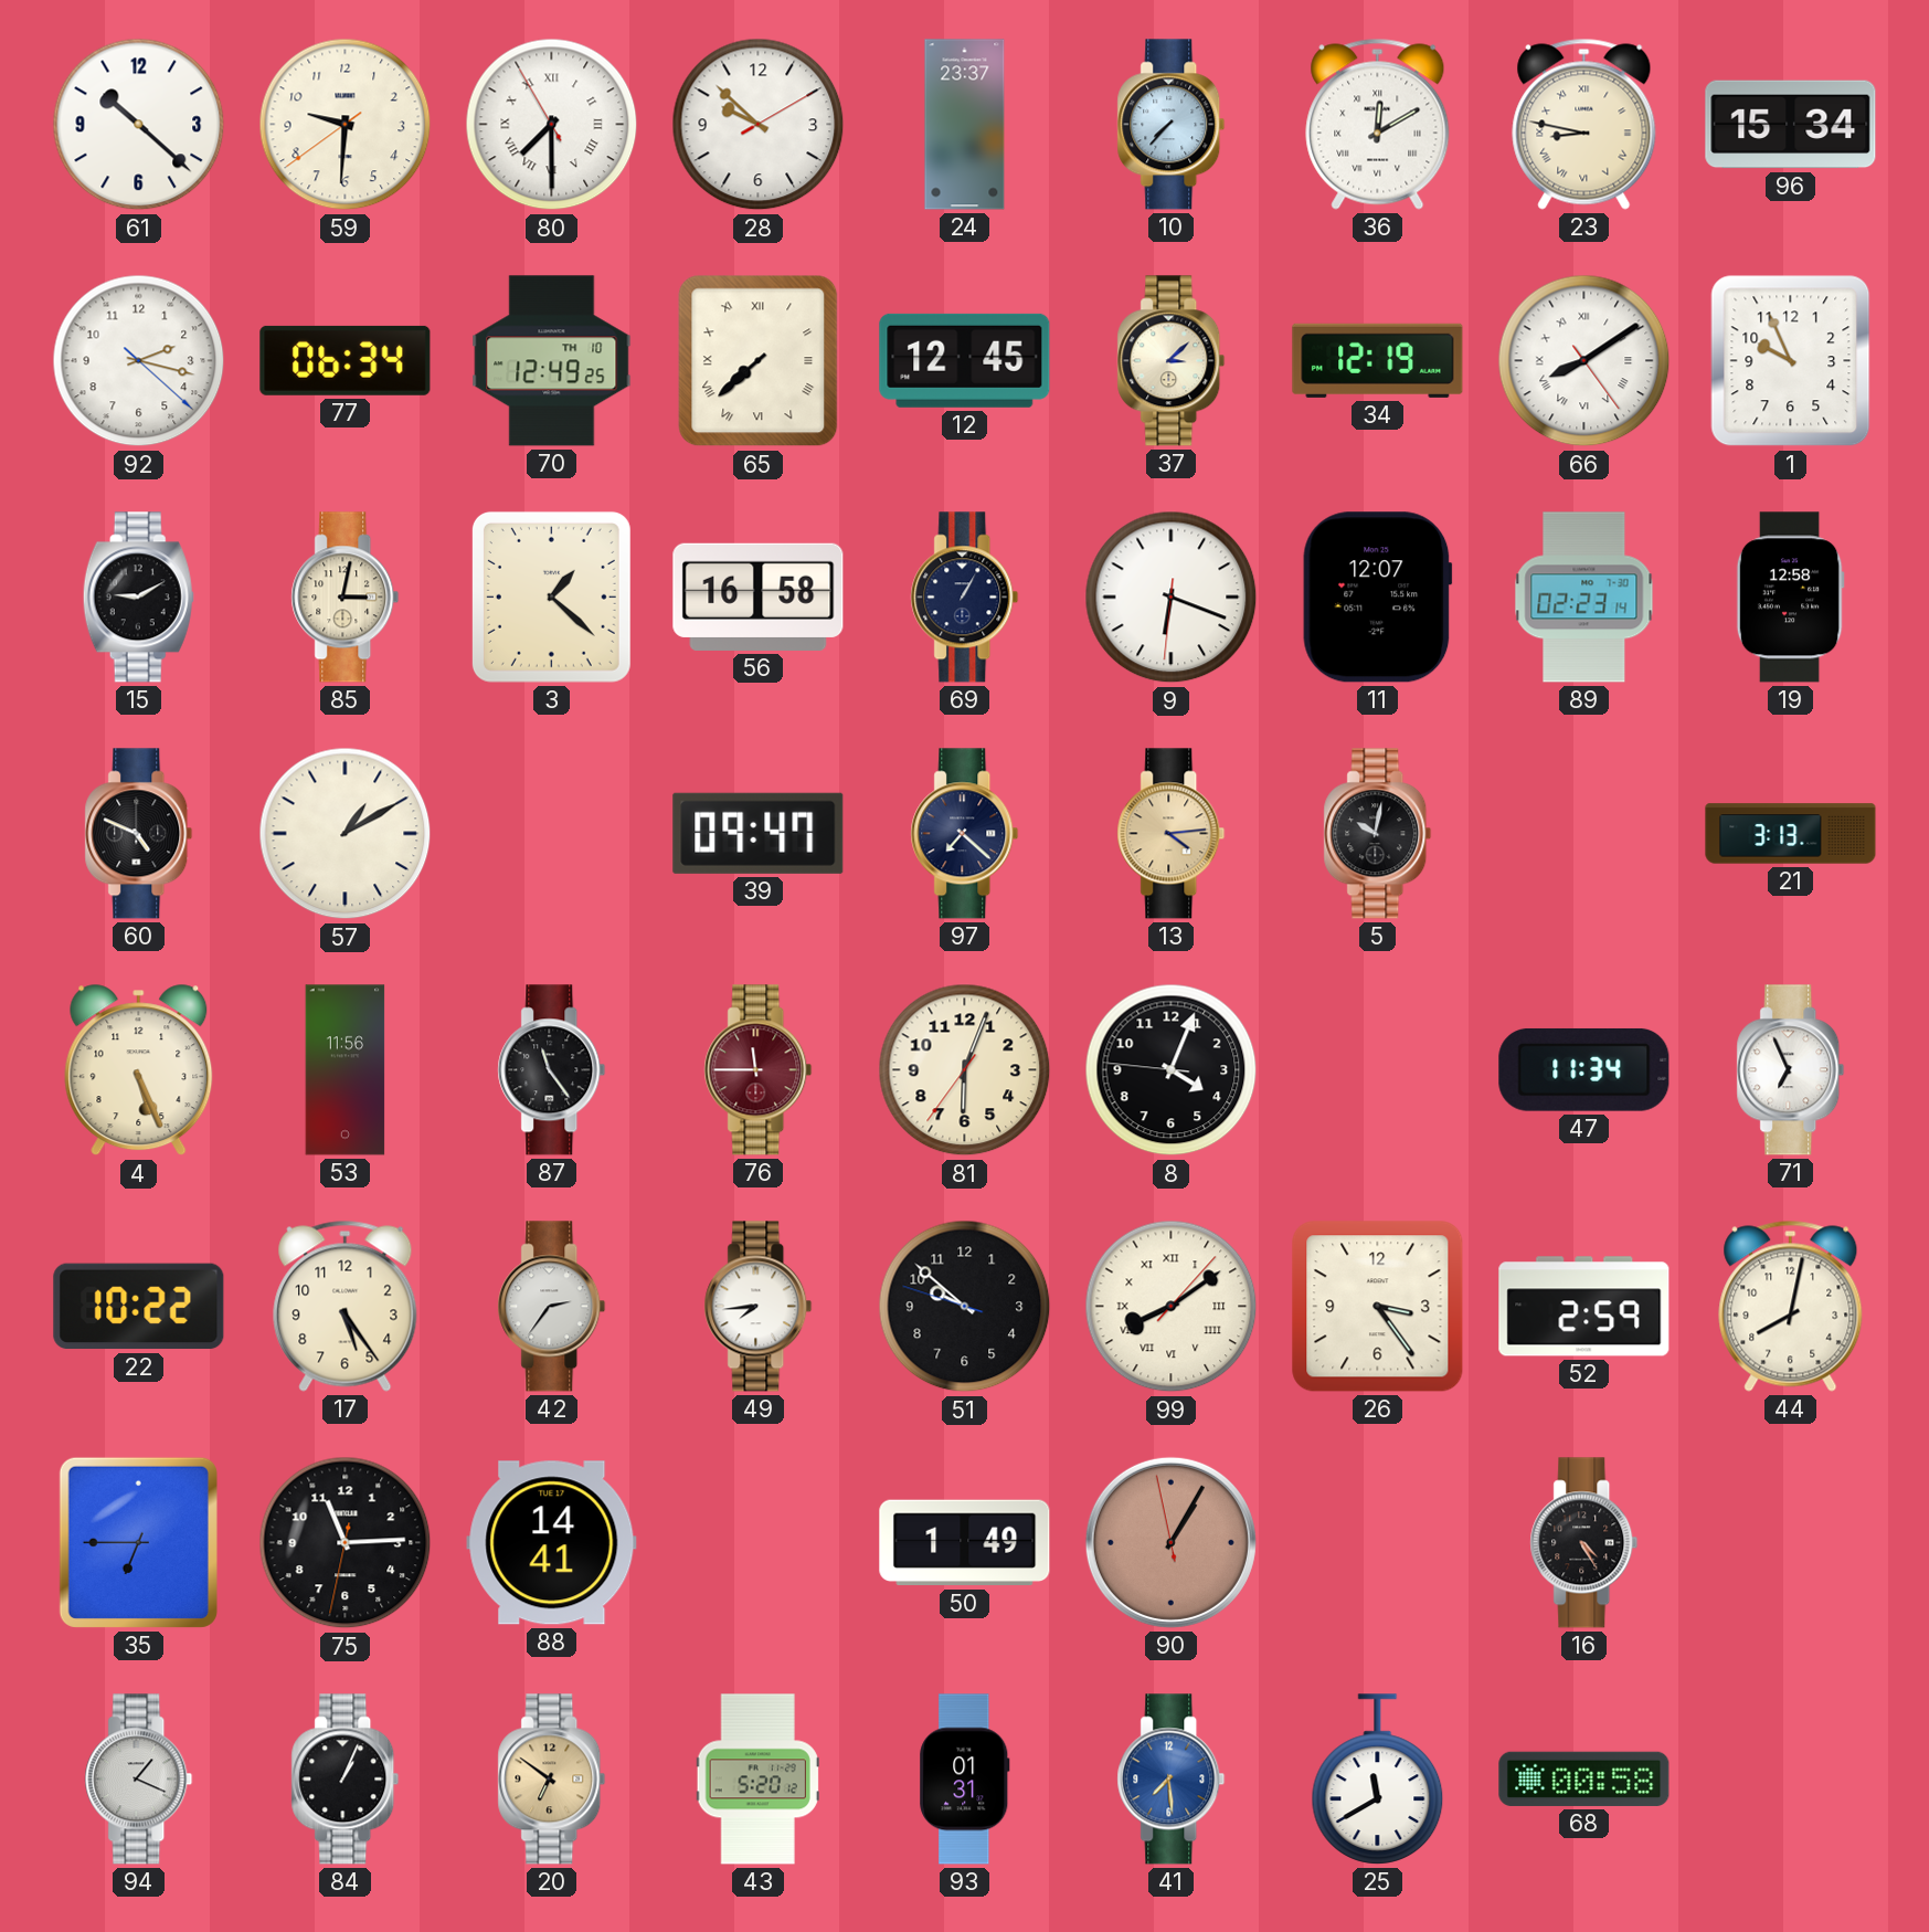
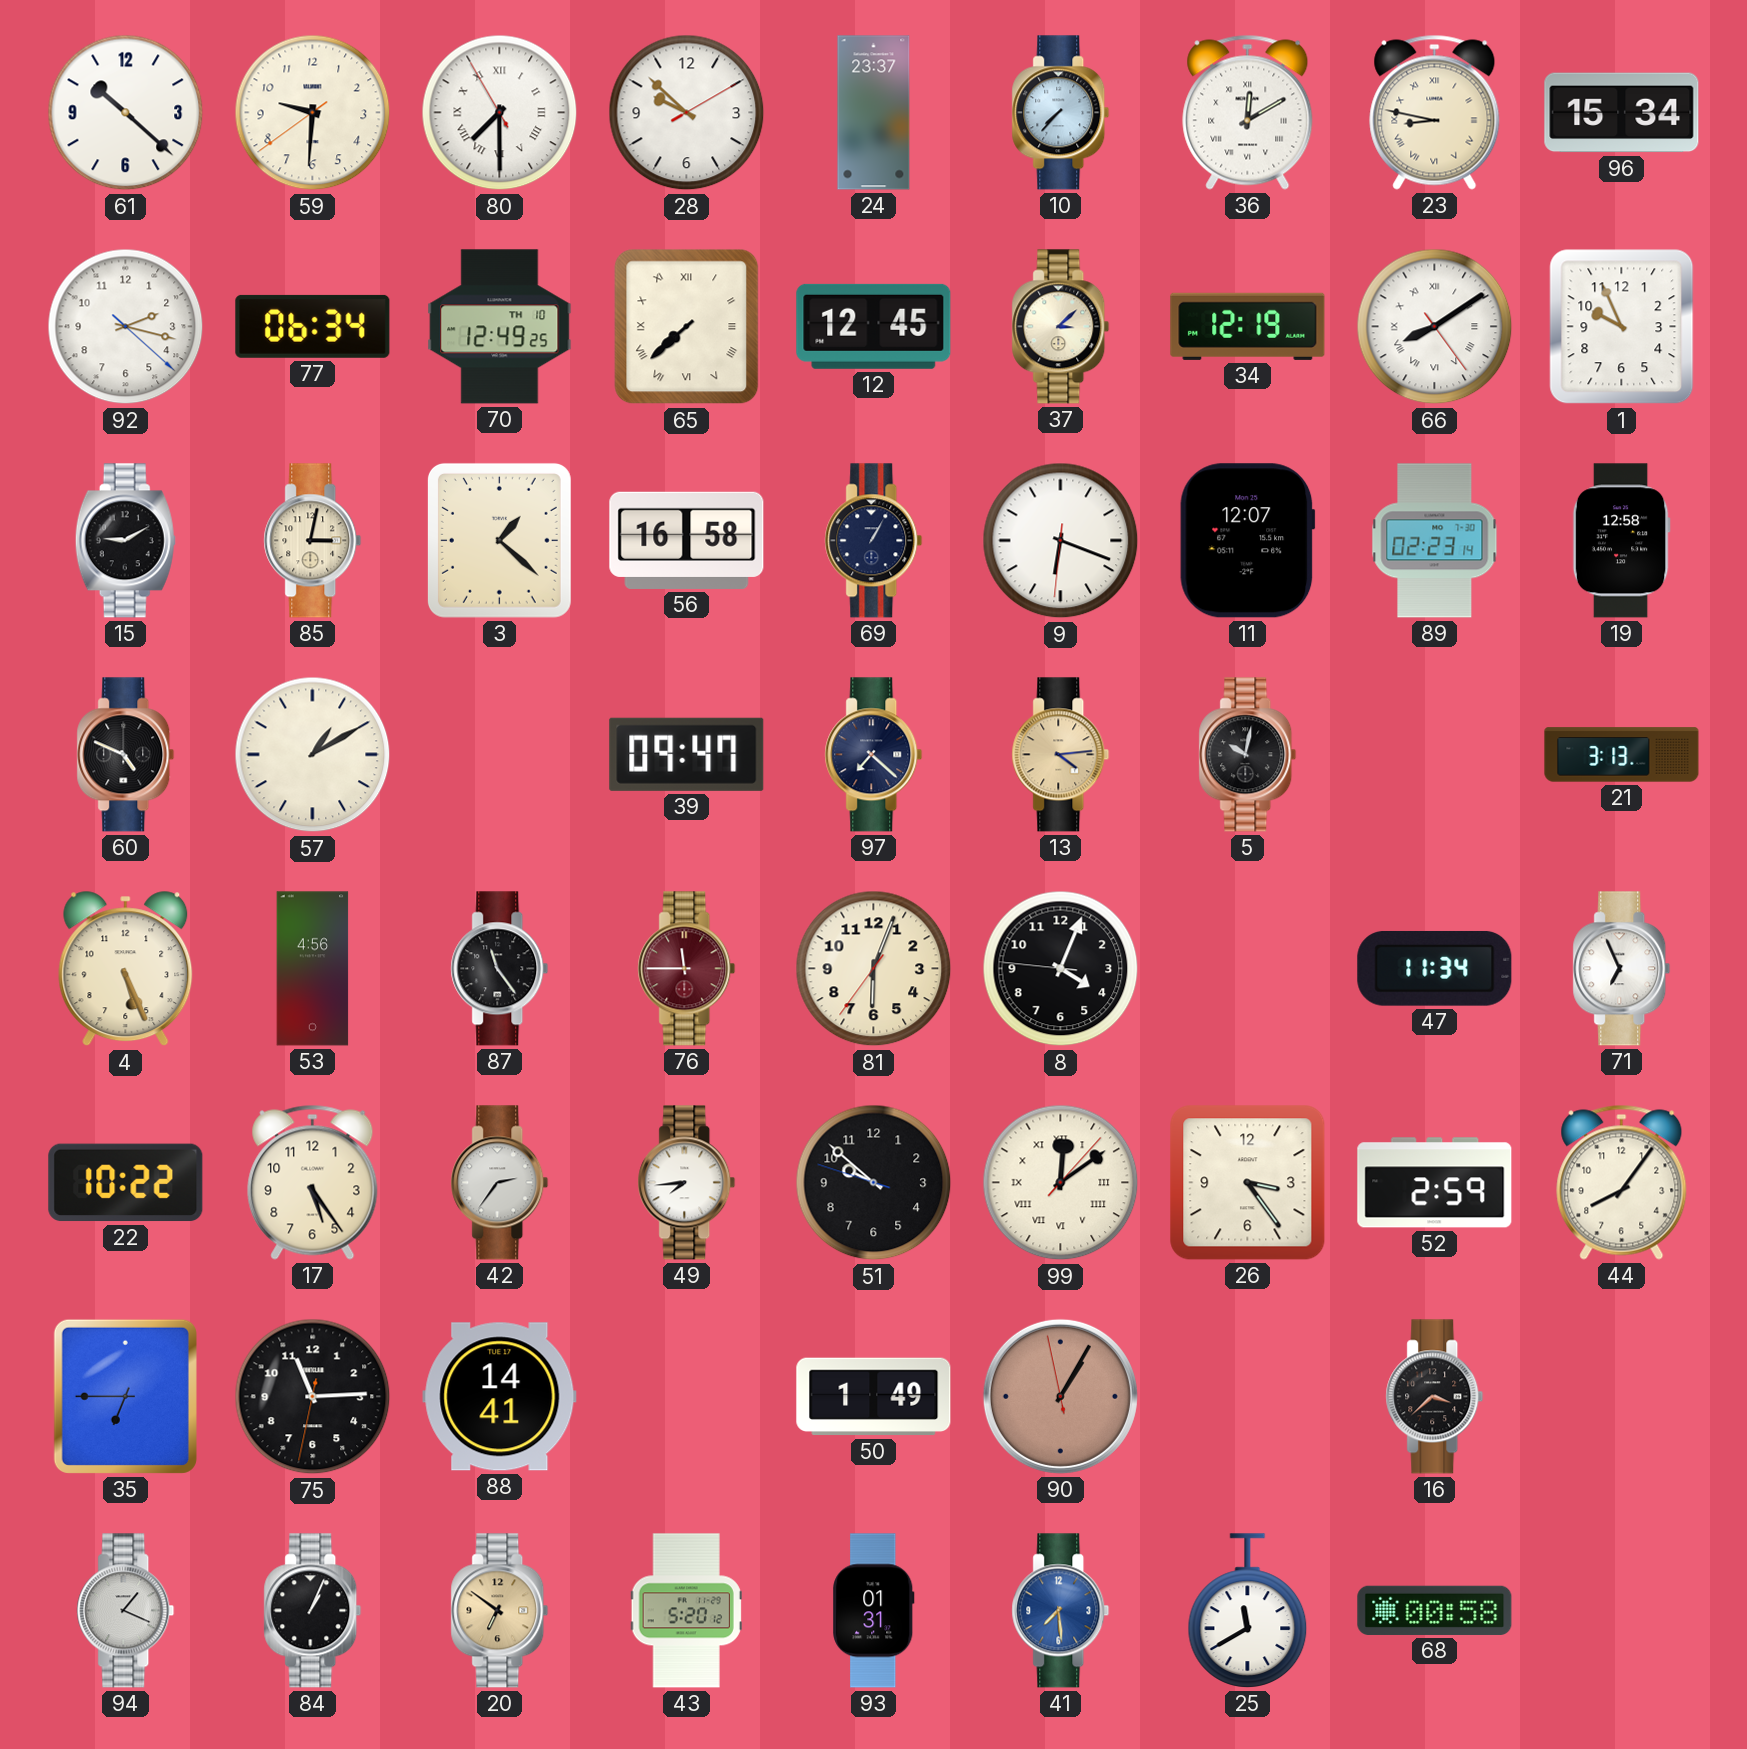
53: 11:56 -> 4:56 (313, 969)
99: 8:09 -> 12:09 (1061, 1183)
44: 8:02 -> 8:06 (1622, 1182)
16: 4:25 -> 3:38 (1435, 1397)
